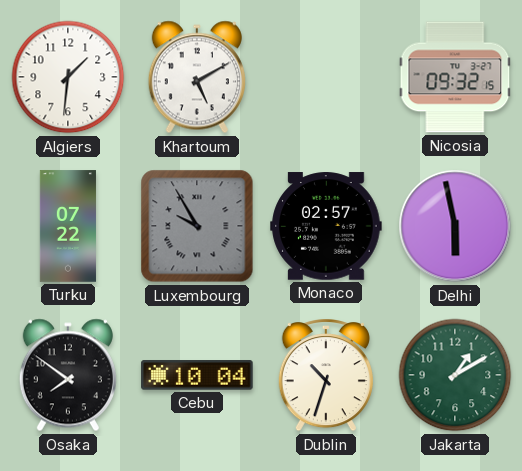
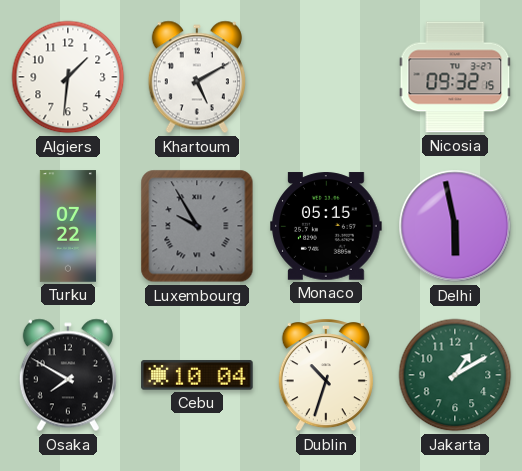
Monaco: 02:57 -> 05:15 (326, 226)
Osaka: 7:51 -> 7:50 (68, 375)
